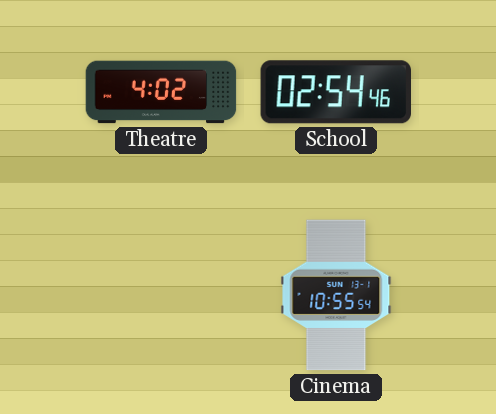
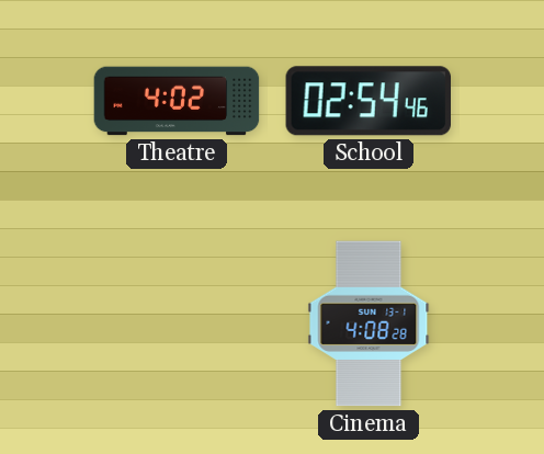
Cinema: 10:55 -> 4:08 (369, 324)
